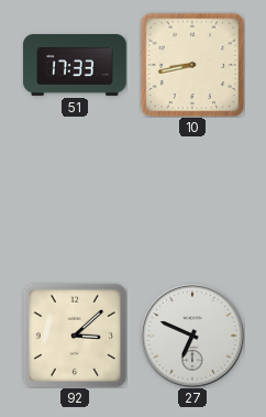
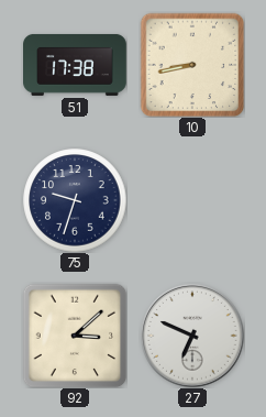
51: 17:33 -> 17:38 (76, 65)
75: none -> 9:33 (75, 200)
